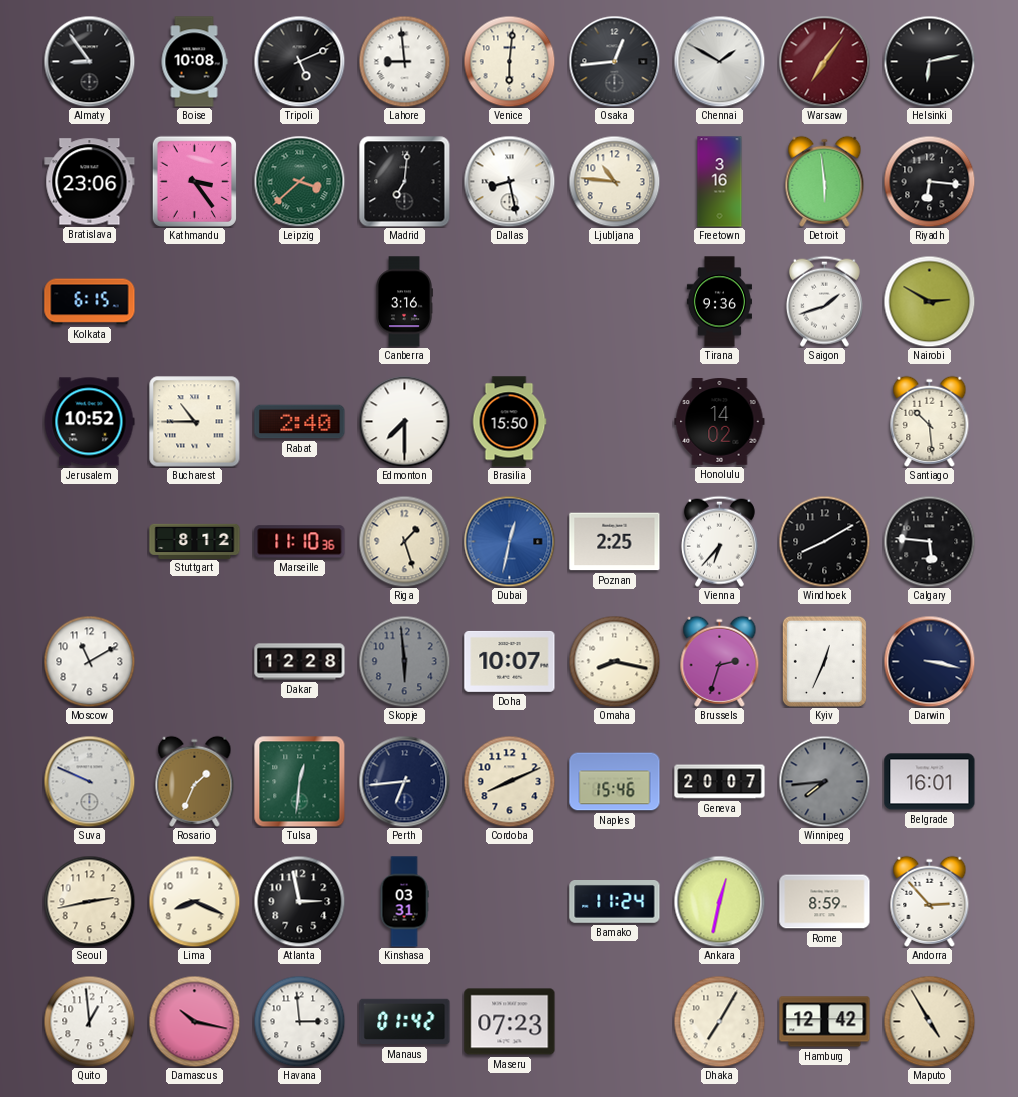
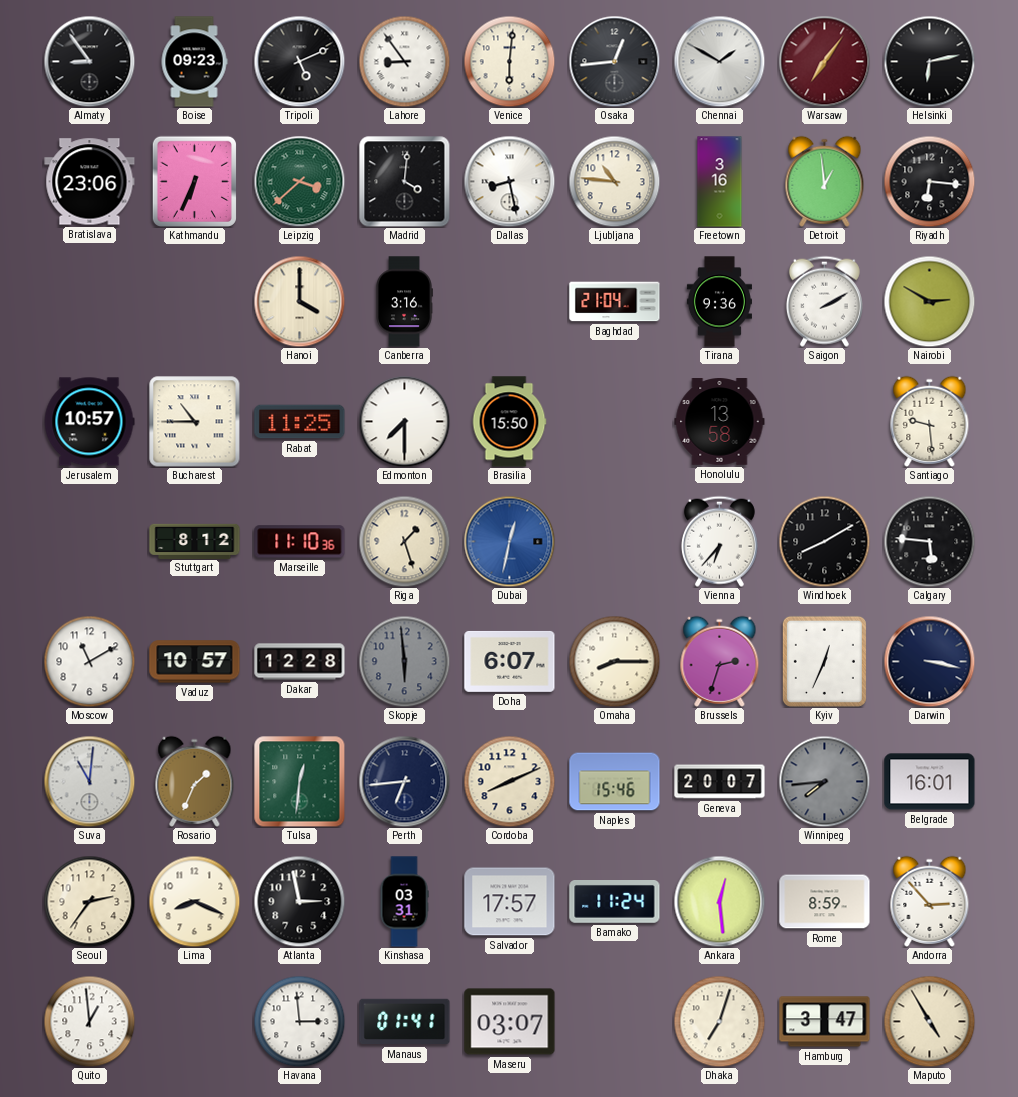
Boise: 10:08 -> 09:23 (194, 62)
Lahore: 8:59 -> 8:54 (404, 61)
Kathmandu: 3:24 -> 6:34 (194, 181)
Madrid: 7:01 -> 4:01 (404, 181)
Detroit: 5:59 -> 12:59 (825, 181)
Kolkata: 6:15 -> none (90, 302)
Hanoi: none -> 4:00 (299, 301)
Baghdad: none -> 21:04 (615, 302)
Saigon: 1:42 -> 2:10 (824, 301)
Jerusalem: 10:52 -> 10:57 (89, 422)
Rabat: 2:40 -> 11:25 (300, 422)
Honolulu: 14:02 -> 13:58 (720, 422)
Santiago: 10:29 -> 9:29 (930, 421)
Poznan: 2:25 -> none (615, 542)
Vaduz: none -> 10:57 (195, 662)
Doha: 10:07 -> 6:07 (510, 661)
Omaha: 8:17 -> 8:15 (614, 661)
Suva: 9:49 -> 11:01 (89, 781)
Seoul: 2:43 -> 2:36 (89, 901)
Salvador: none -> 17:57 (510, 902)
Ankara: 12:32 -> 12:29 (719, 901)
Damascus: 10:17 -> none (194, 1021)
Manaus: 01:42 -> 01:41 (405, 1022)
Maseru: 07:23 -> 03:07 (510, 1022)
Dhaka: 7:05 -> 7:03 (719, 1021)
Hamburg: 12:42 -> 3:47 (825, 1022)
